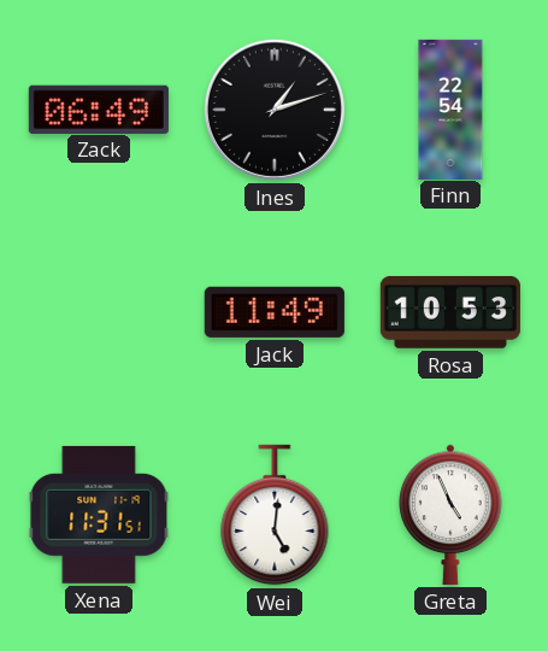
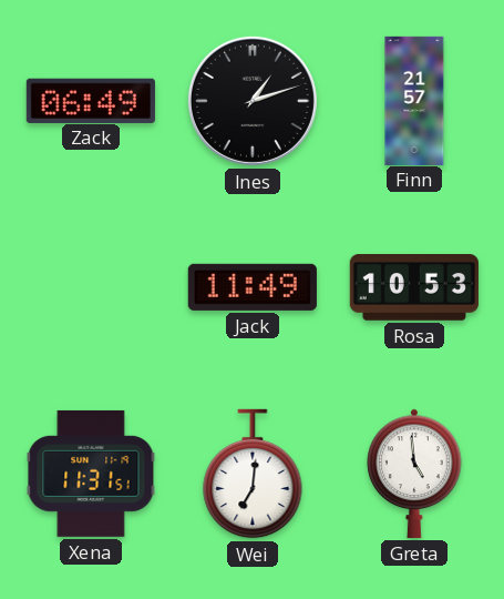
Finn: 22:54 -> 21:57 (414, 100)
Wei: 5:01 -> 7:01 (253, 474)
Greta: 4:56 -> 4:59 (414, 474)
